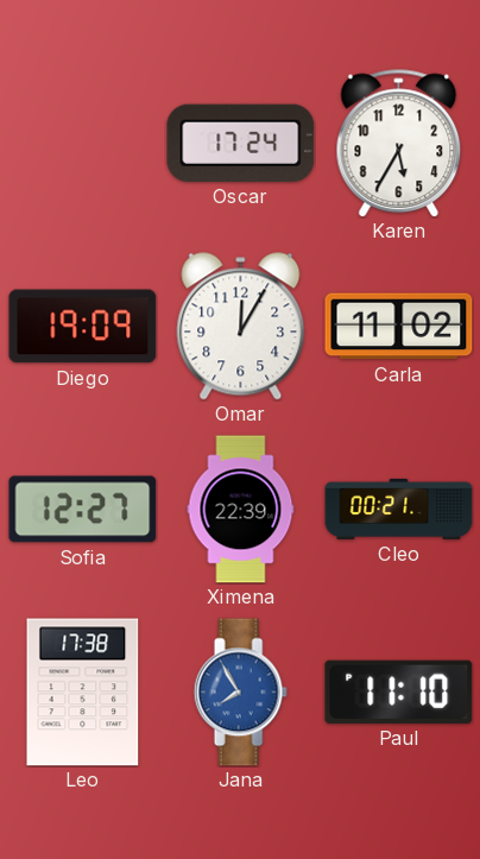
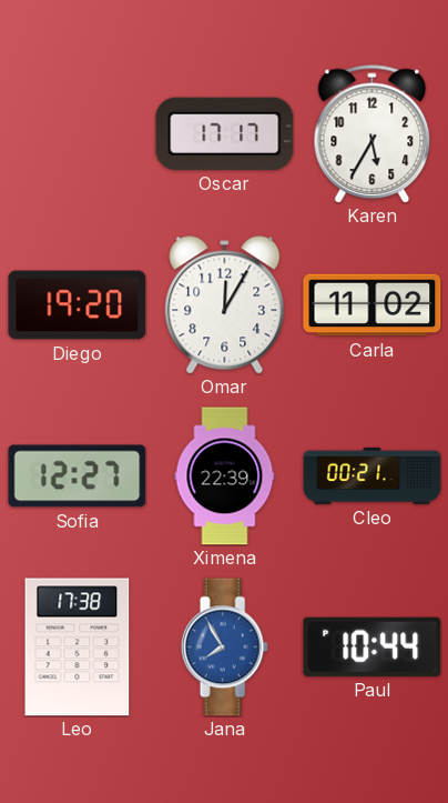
Oscar: 17:24 -> 17:17 (225, 133)
Diego: 19:09 -> 19:20 (78, 305)
Paul: 11:10 -> 10:44 (373, 646)
